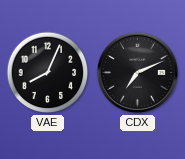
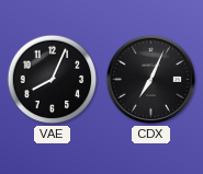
CDX: 7:11 -> 7:04 (150, 79)
